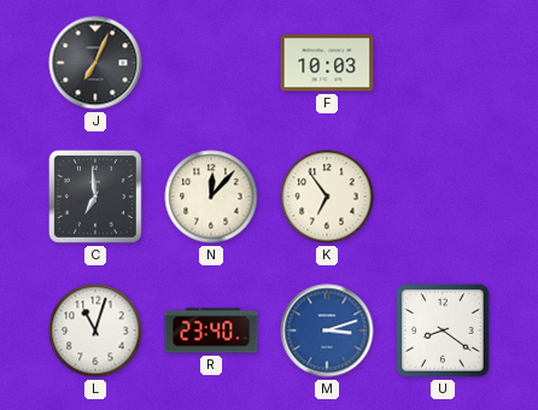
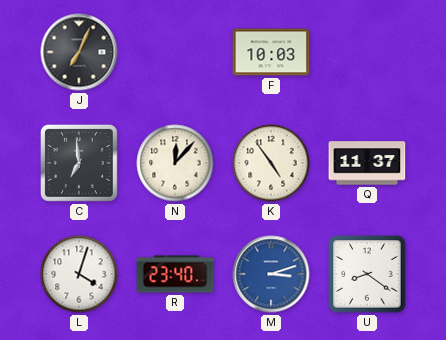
K: 6:54 -> 4:54 (271, 163)
Q: none -> 11:37 (367, 163)
L: 11:03 -> 4:03 (79, 274)
